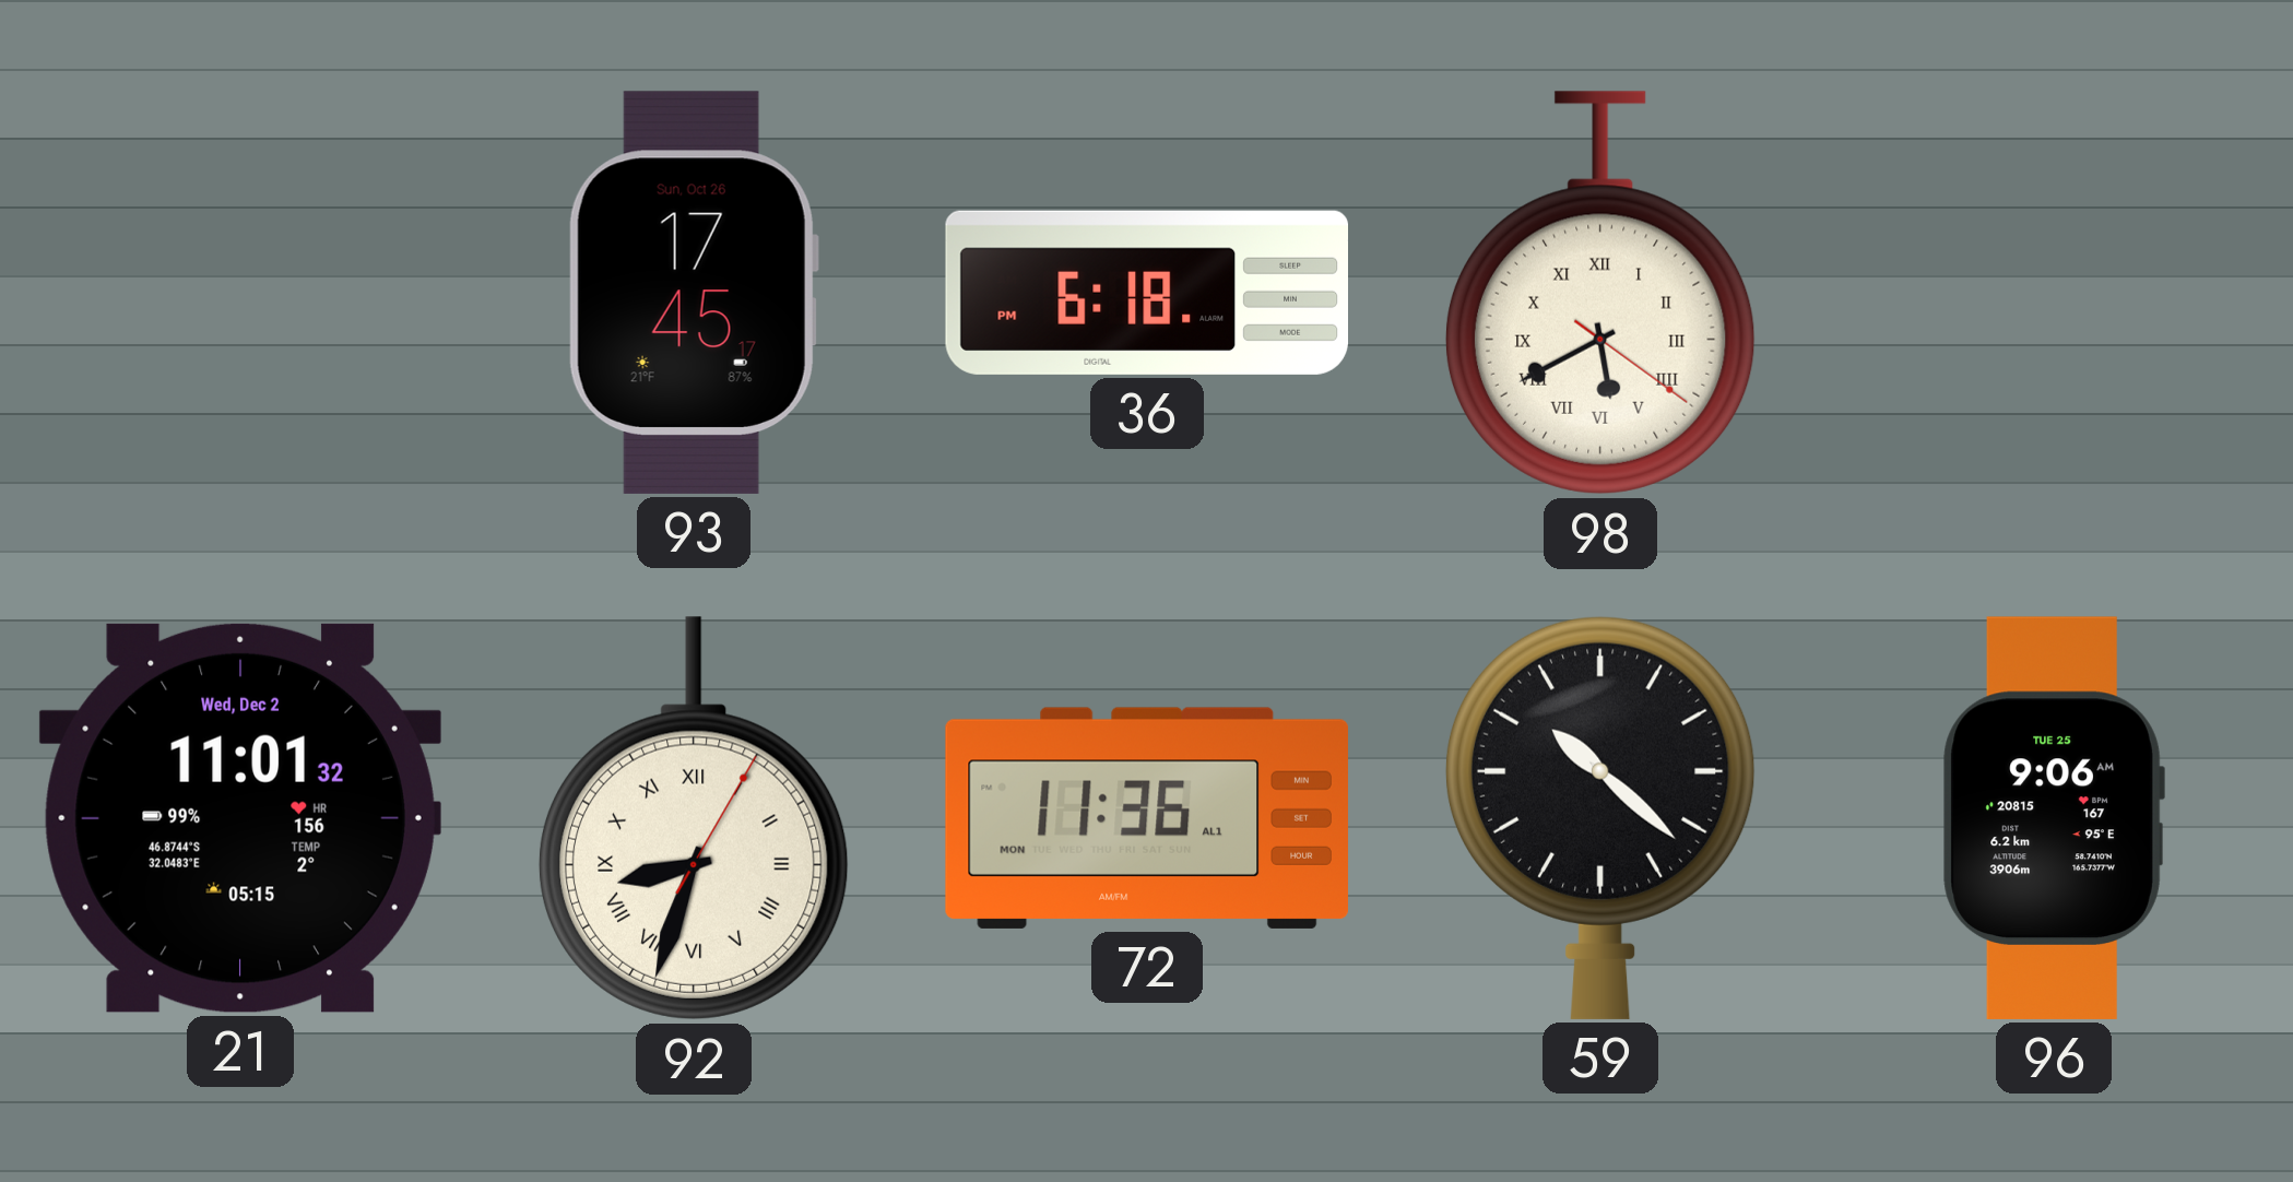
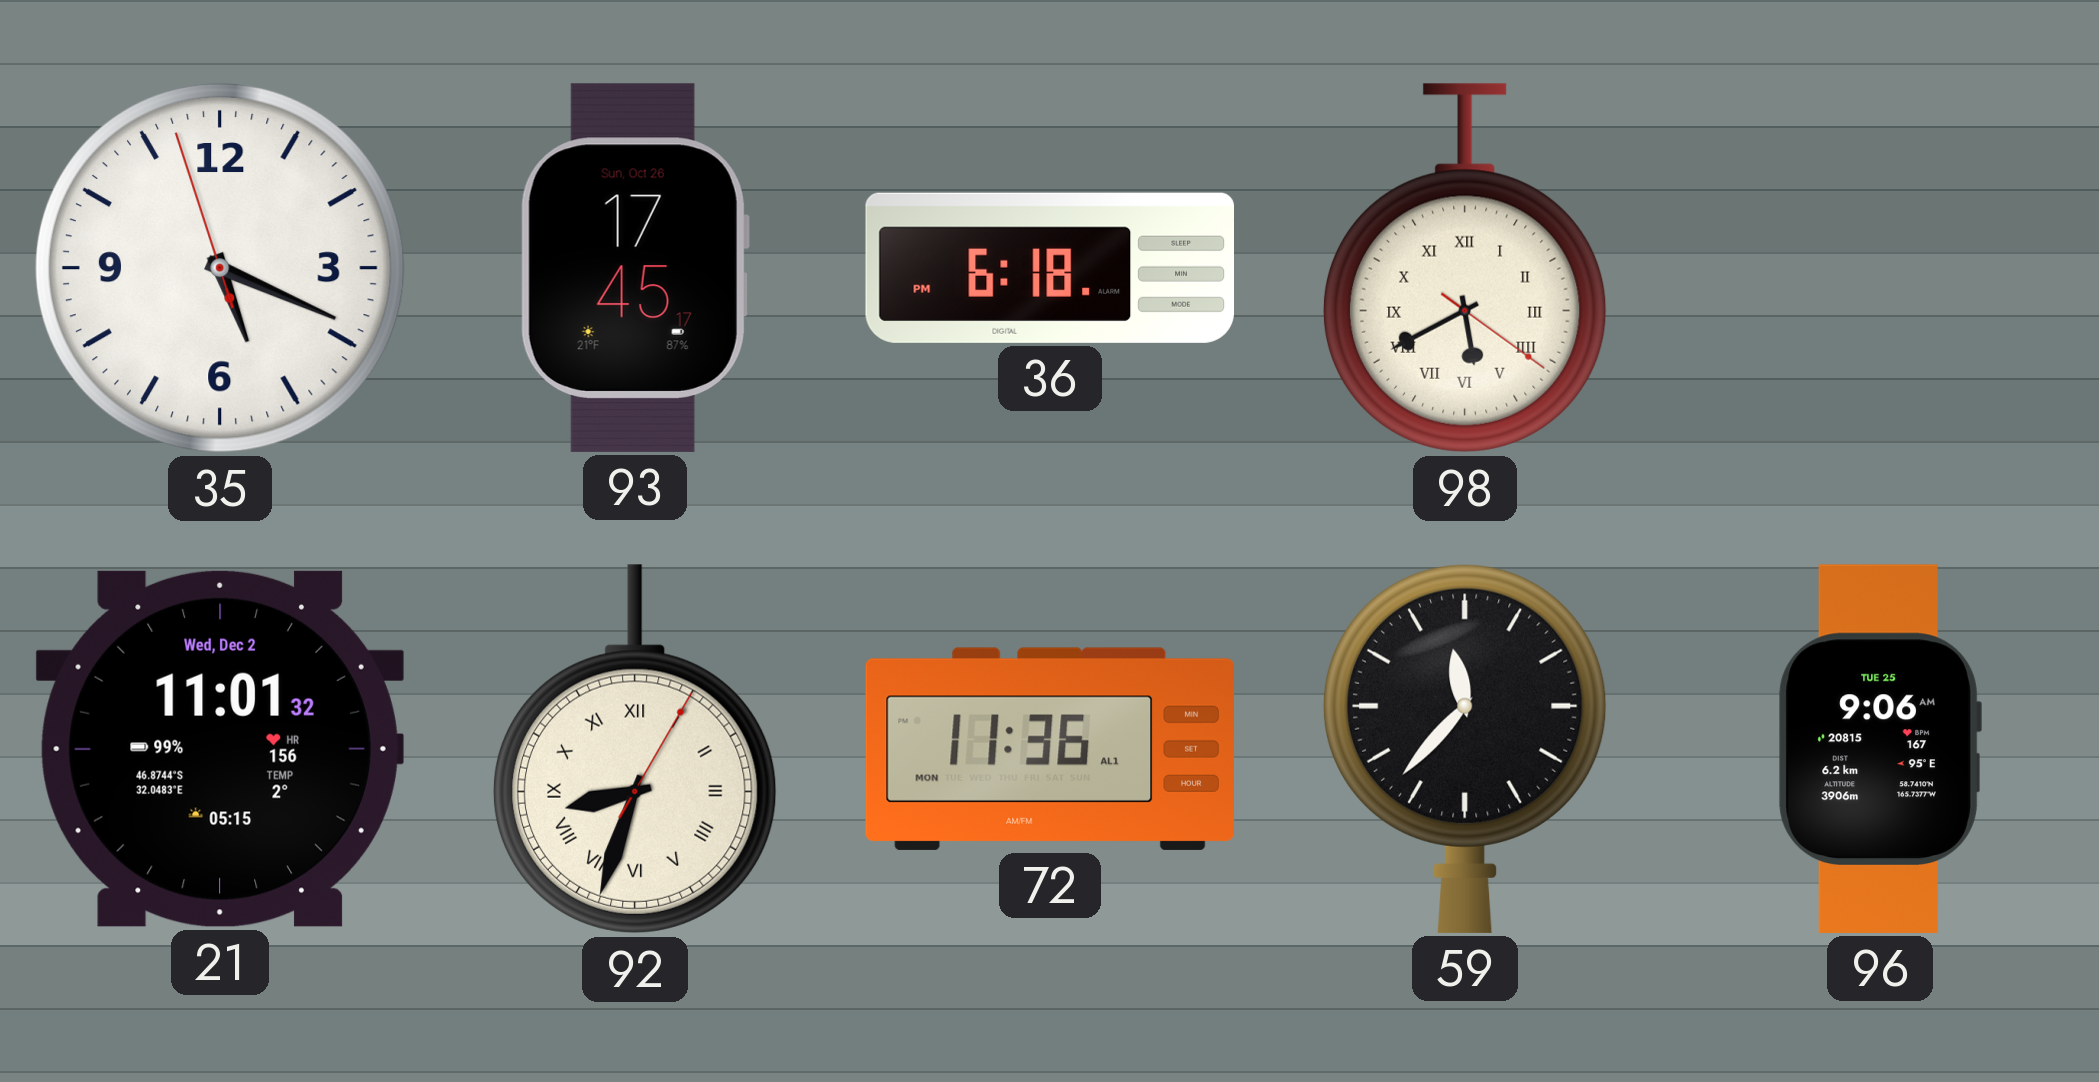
35: none -> 5:18 (220, 268)
59: 10:22 -> 11:37 (1465, 748)
